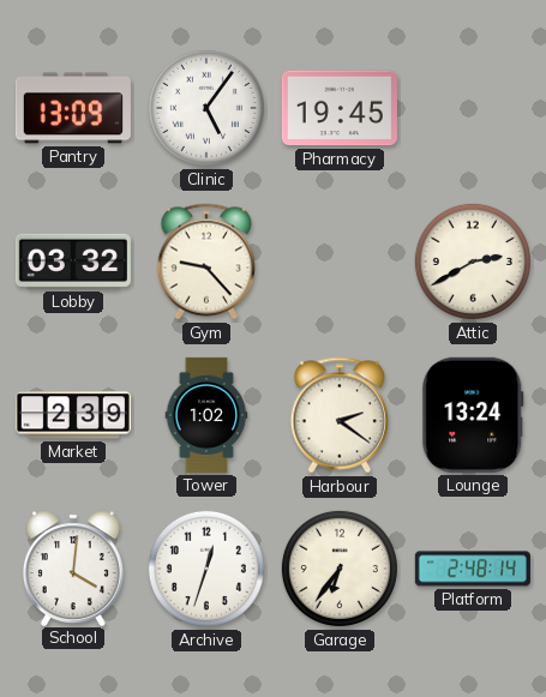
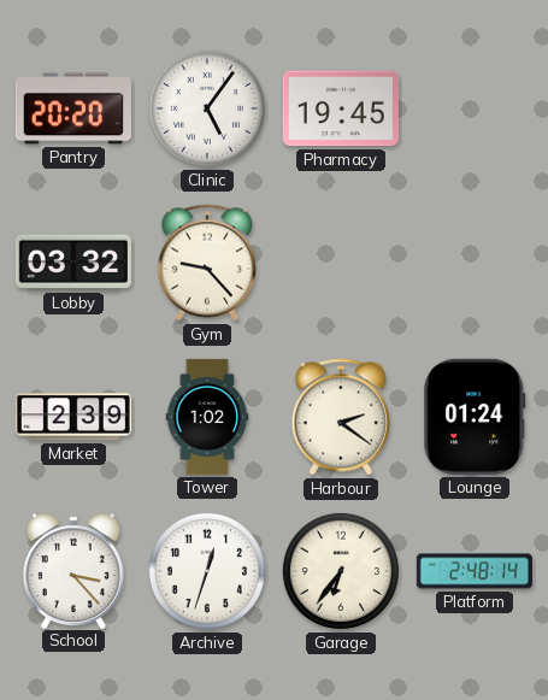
Pantry: 13:09 -> 20:20 (73, 108)
Attic: 2:40 -> none (473, 262)
Lounge: 13:24 -> 01:24 (475, 417)
School: 4:01 -> 3:23 (73, 570)
